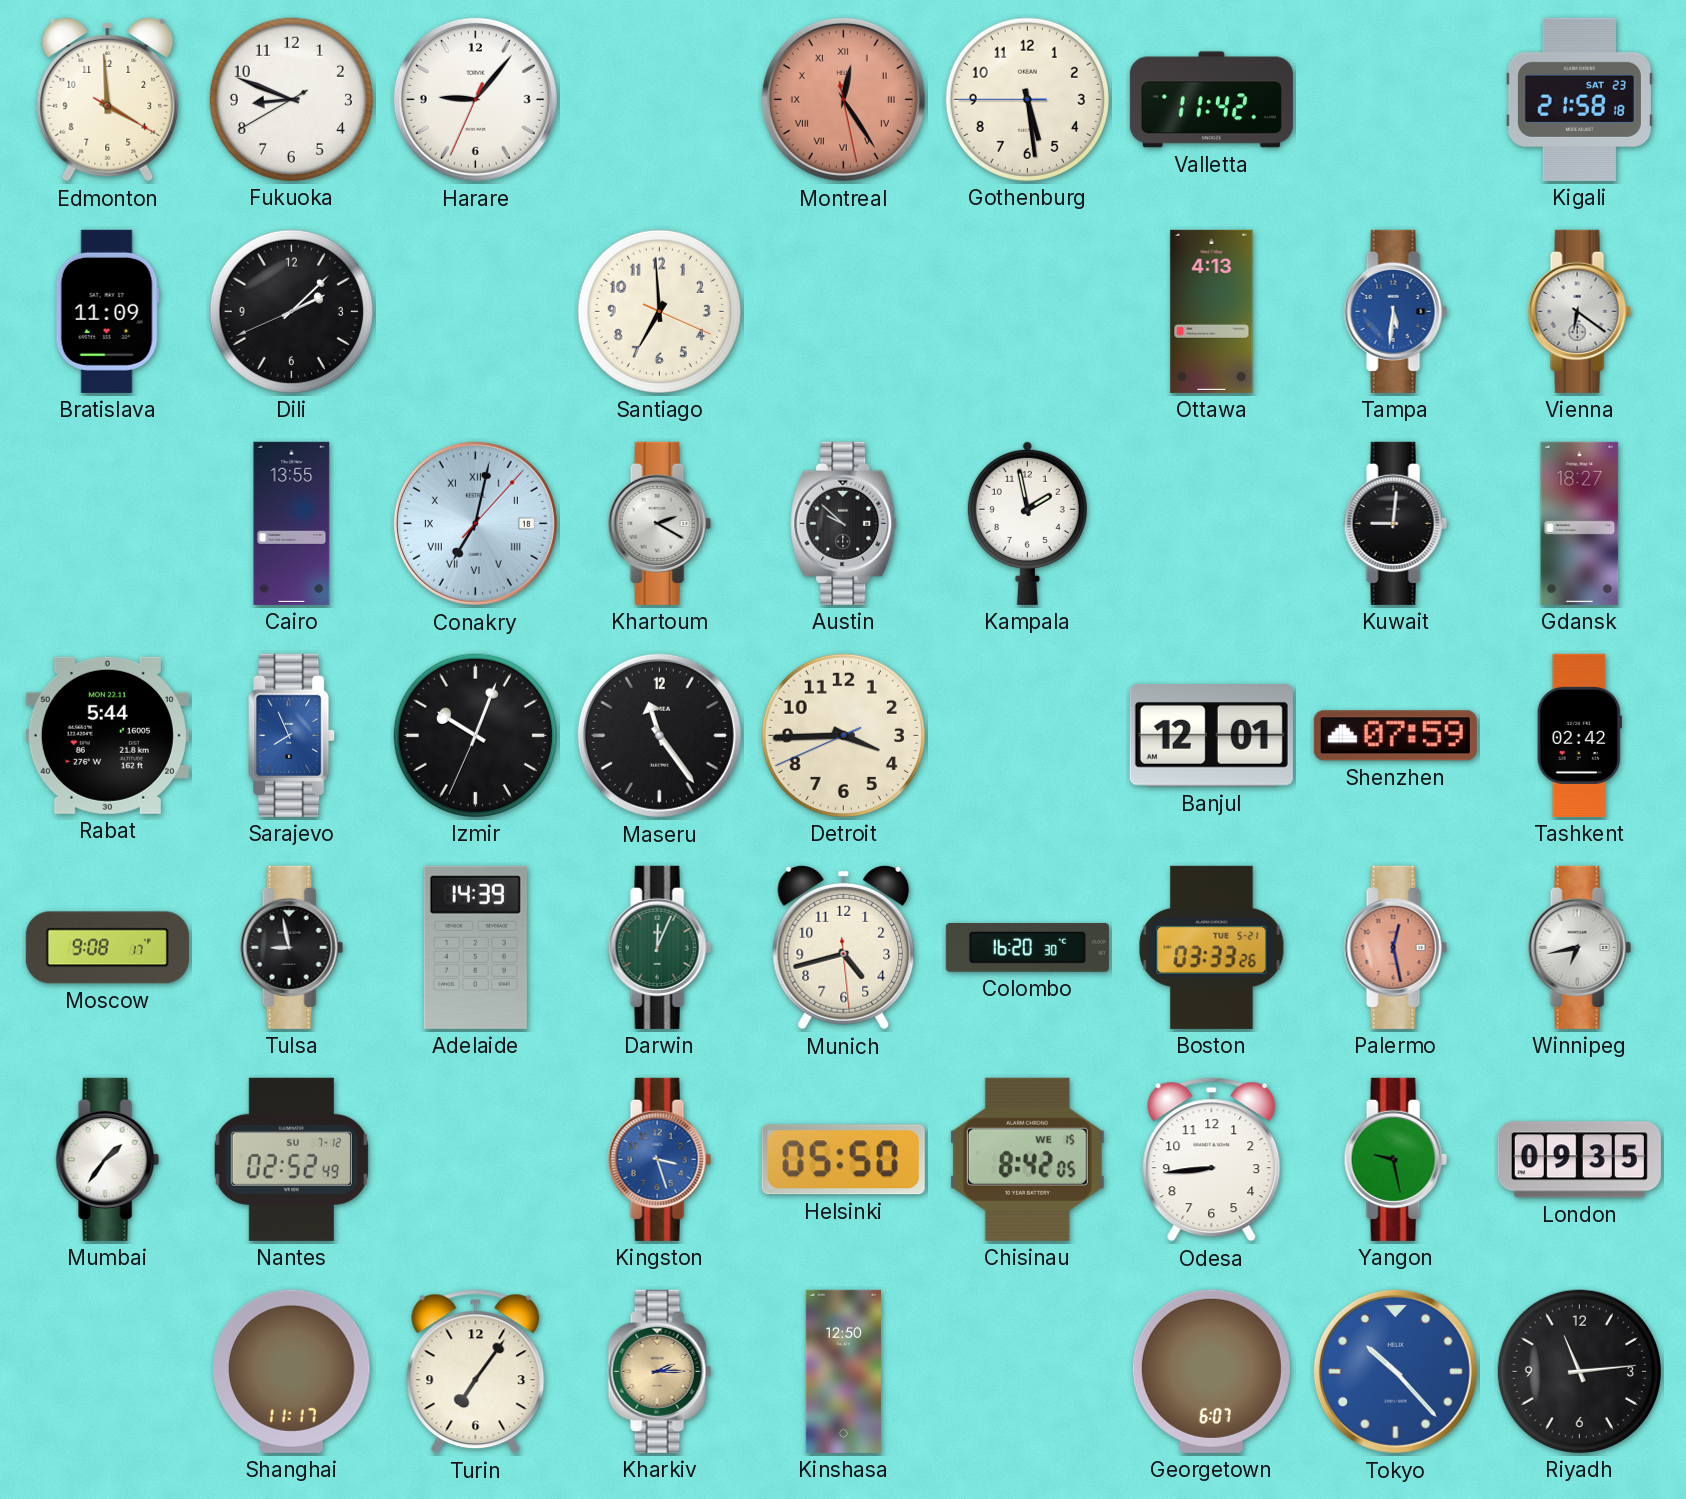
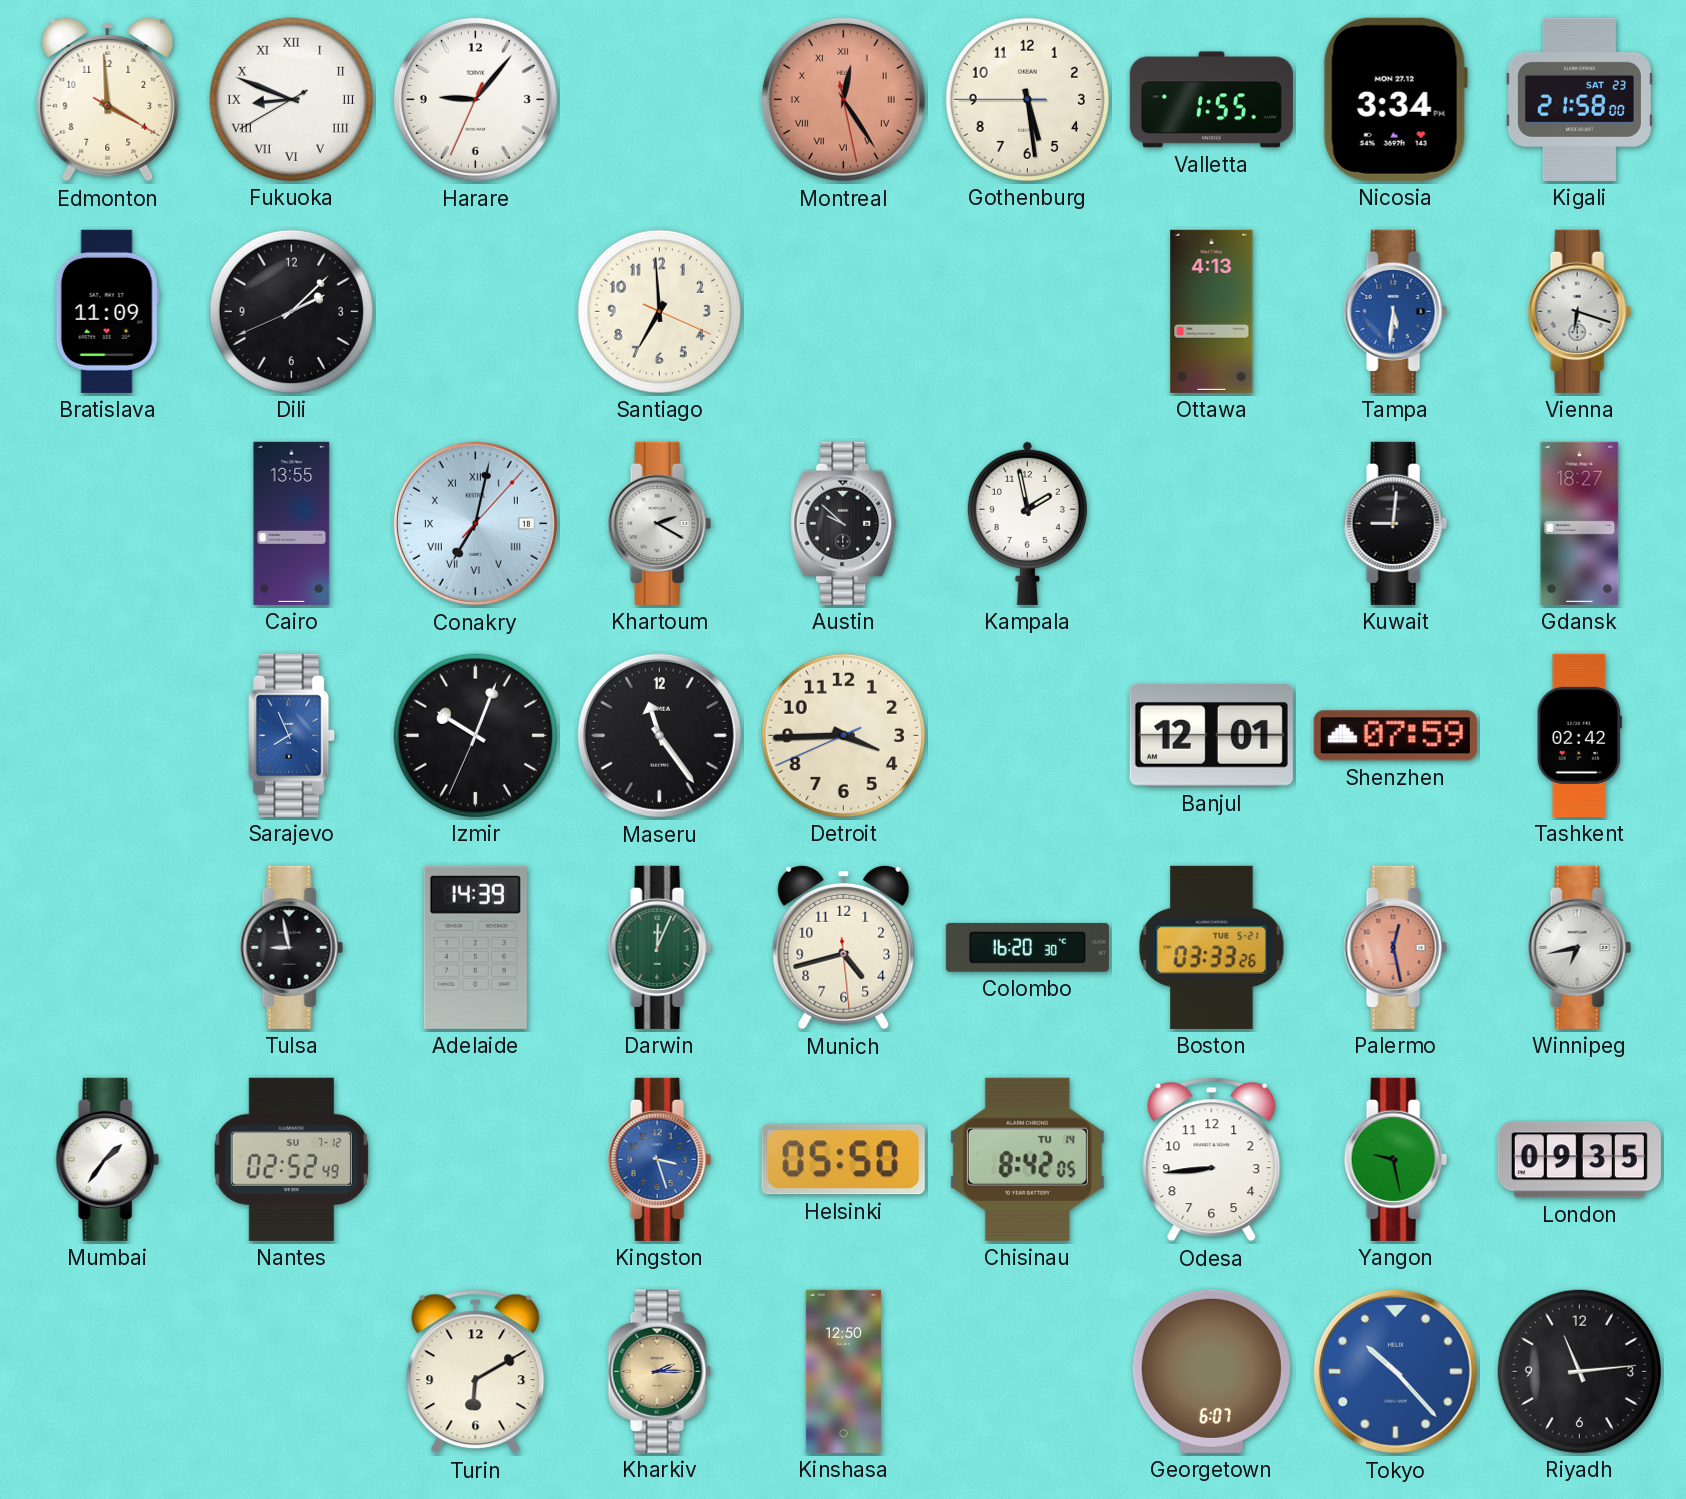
Fukuoka numerals: Arabic -> Roman (291, 99)
Valletta: 11:42 -> 1:55 (1211, 100)
Nicosia: none -> 3:34 (1395, 99)
Kigali: 21:58:18 -> 21:58:00 (1579, 99)
Vienna: 6:21 -> 6:18 (1579, 311)
Rabat: 5:44 -> none (107, 735)
Moscow: 9:08 -> none (107, 948)
Chisinau date: WE 15 -> TU 14 (1027, 1159)
Shanghai: 11:17 -> none (291, 1371)
Turin: 7:06 -> 6:10 (476, 1372)
